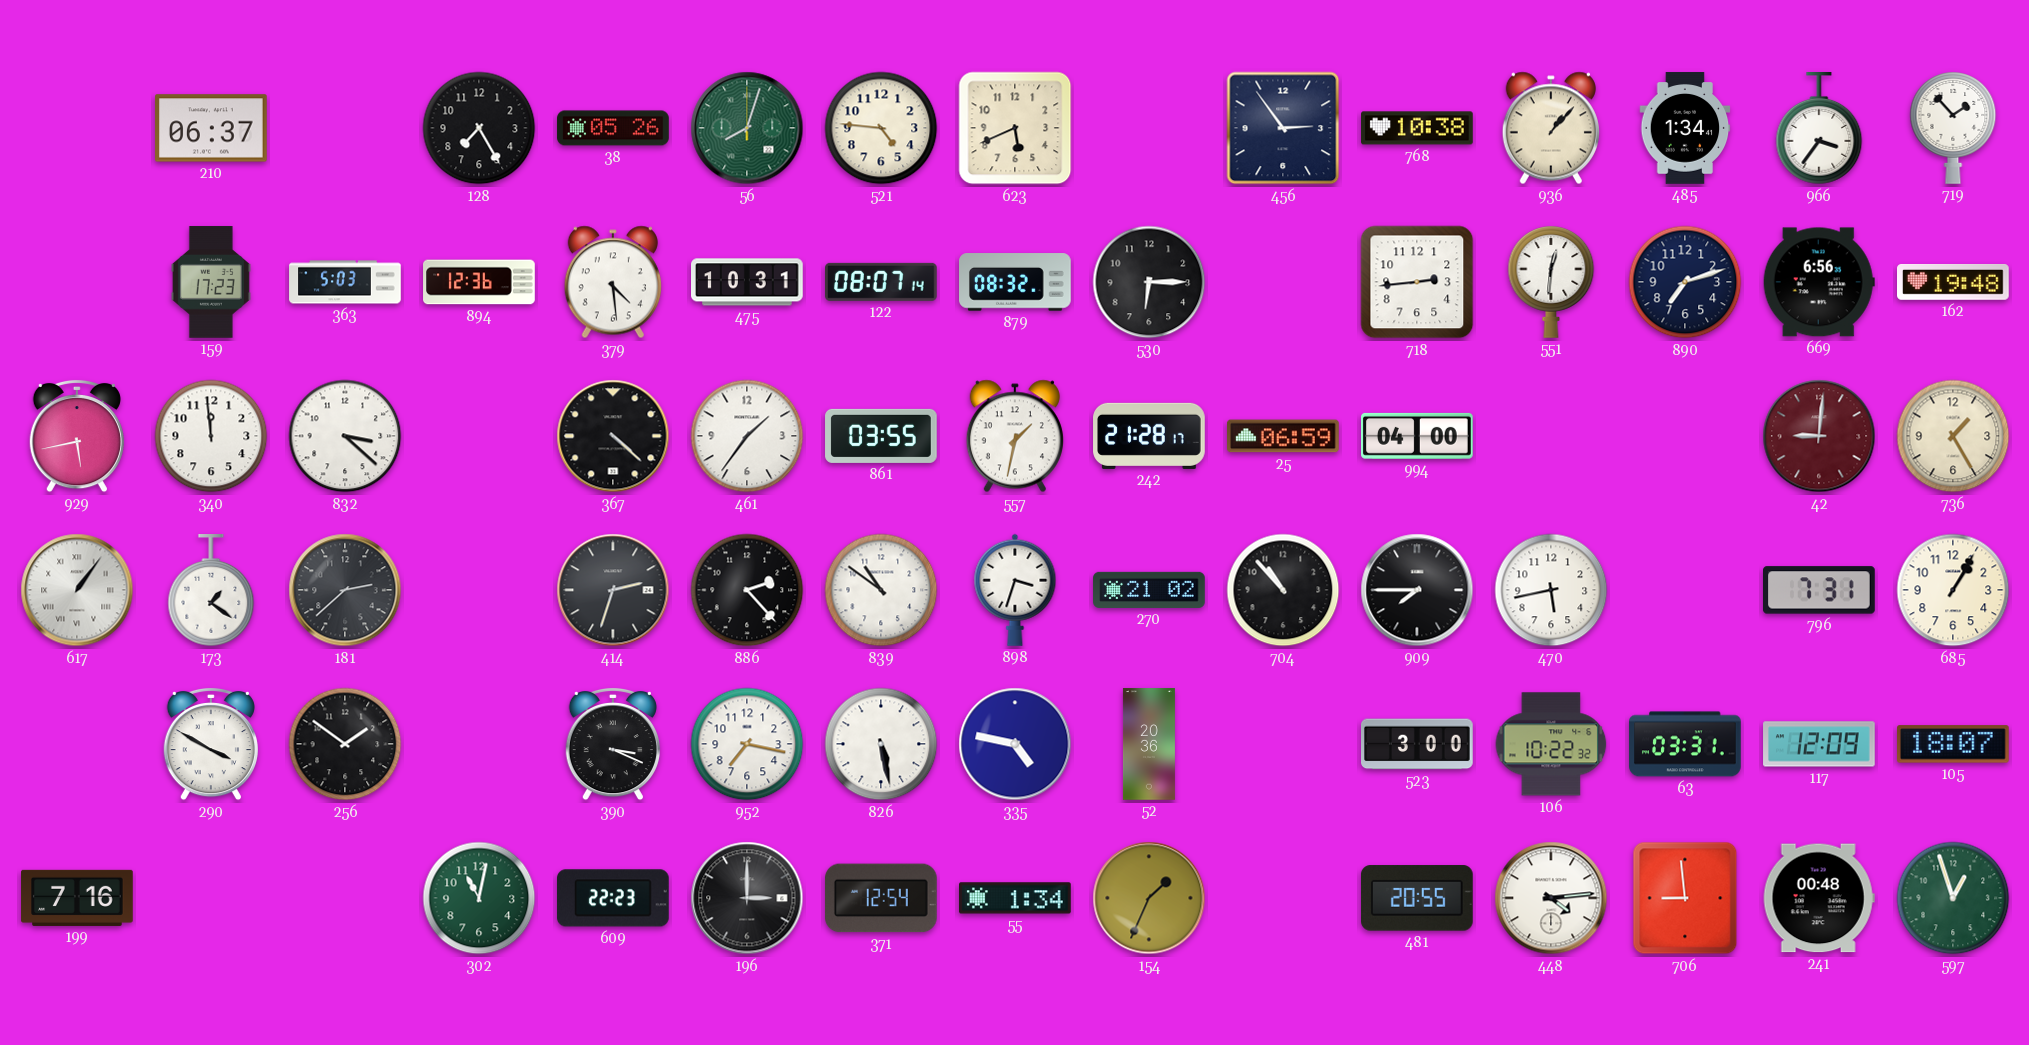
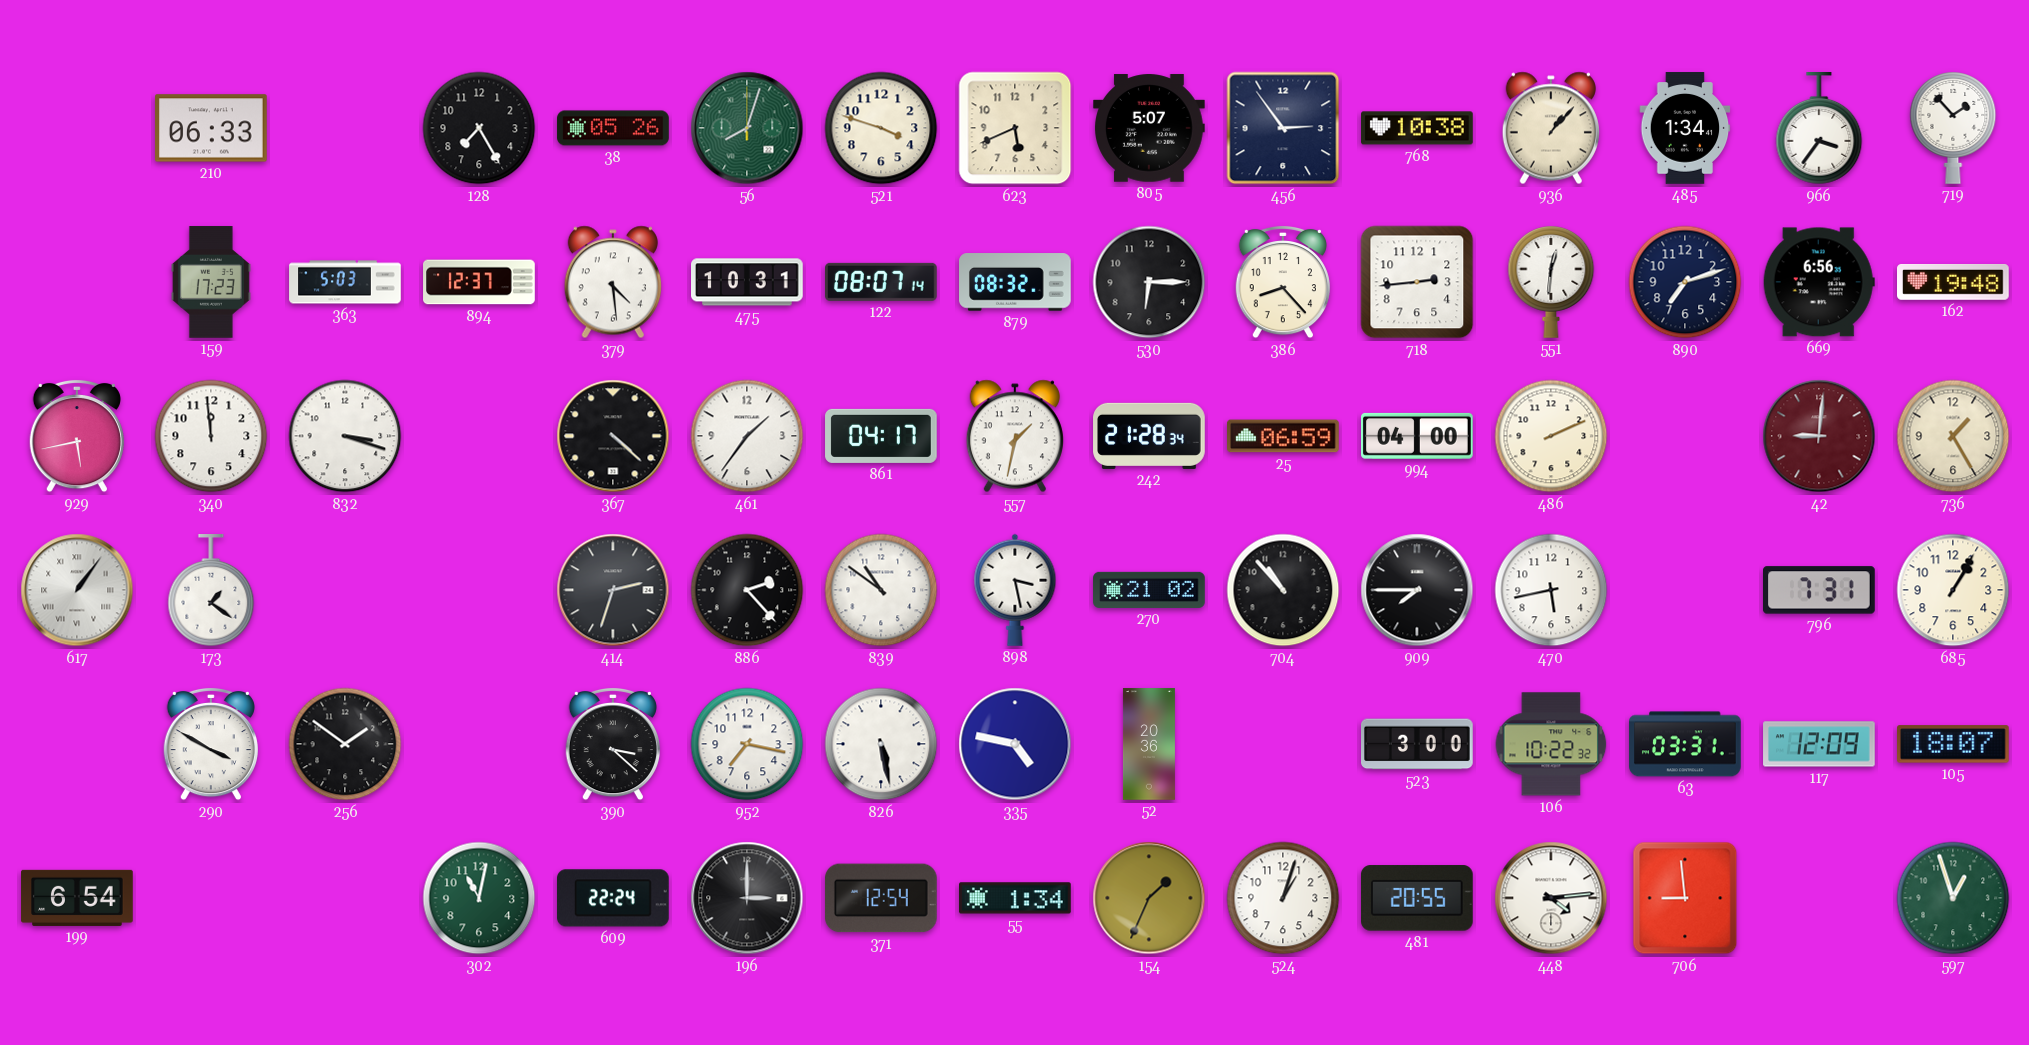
210: 06:37 -> 06:33 (212, 128)
521: 4:46 -> 3:48 (881, 128)
805: none -> 5:07 (1150, 128)
894: 12:36 -> 12:37 (479, 282)
386: none -> 8:23 (1283, 282)
832: 3:22 -> 3:18 (345, 436)
861: 03:55 -> 04:17 (881, 436)
242: 21:28:17 -> 21:28:34 (1149, 436)
486: none -> 2:11 (1551, 436)
181: 2:38 -> none (345, 590)
898: 3:33 -> 3:28 (1015, 590)
390: 3:19 -> 3:22 (613, 744)
199: 7:16 -> 6:54 (77, 898)
609: 22:23 -> 22:24 (614, 898)
524: none -> 1:03 (1283, 898)
241: 00:48 -> none (1819, 898)
